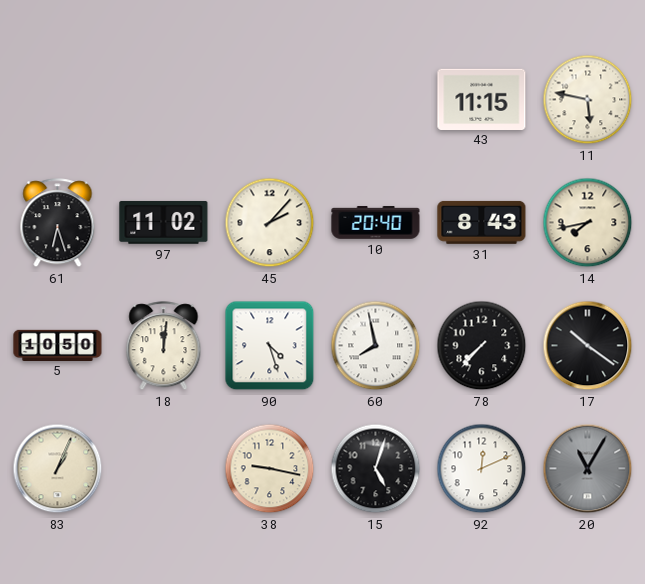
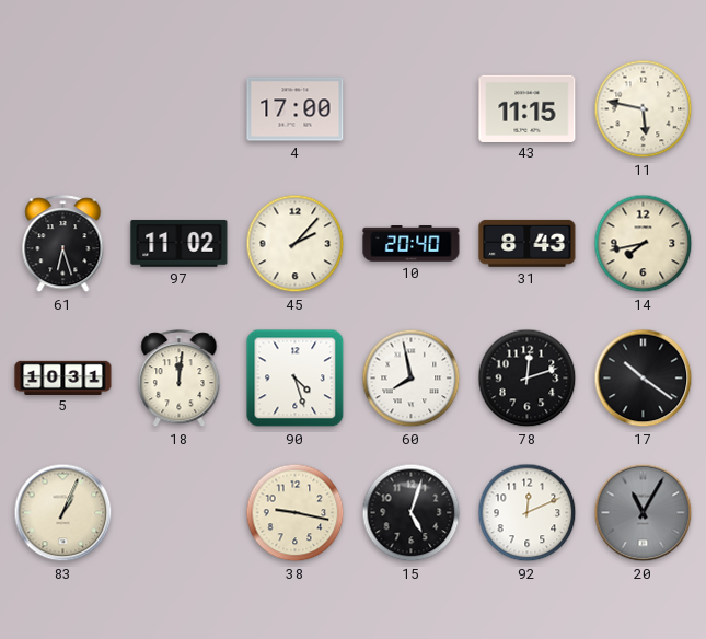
4: none -> 17:00 (296, 109)
5: 10:50 -> 10:31 (63, 377)
78: 7:37 -> 12:12 (528, 379)
